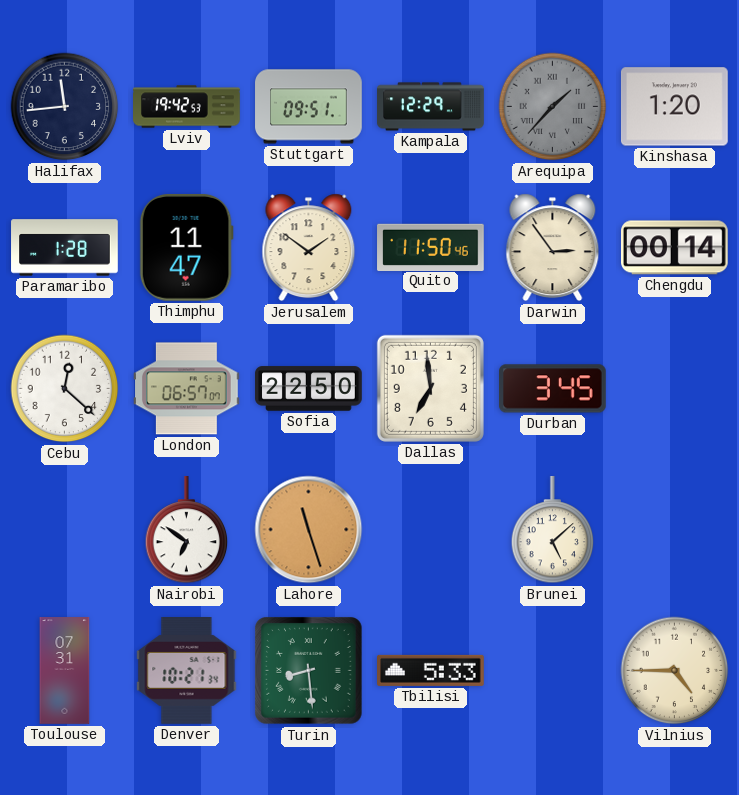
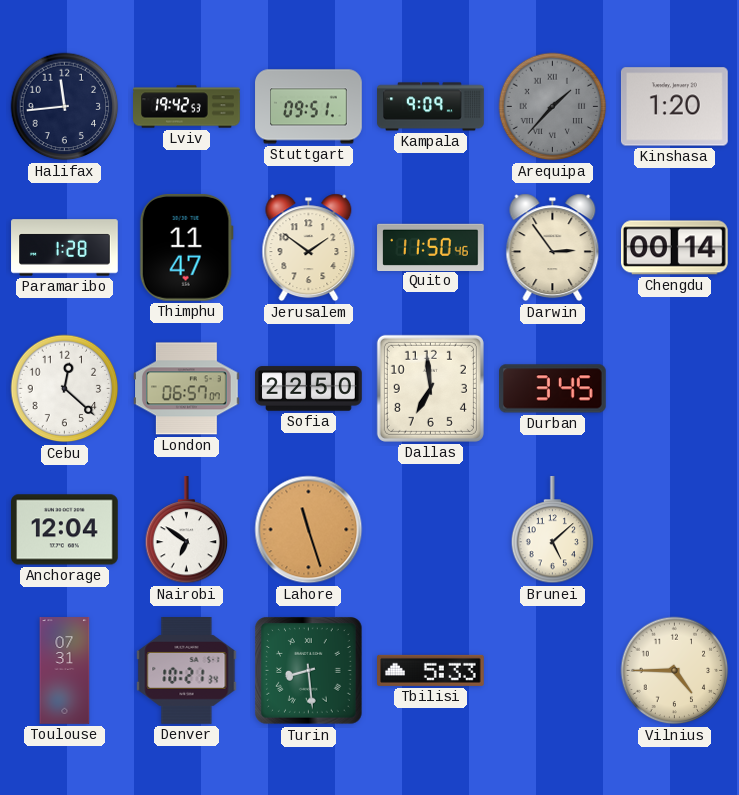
Kampala: 12:29 -> 9:09 (431, 107)
Anchorage: none -> 12:04 (65, 530)
